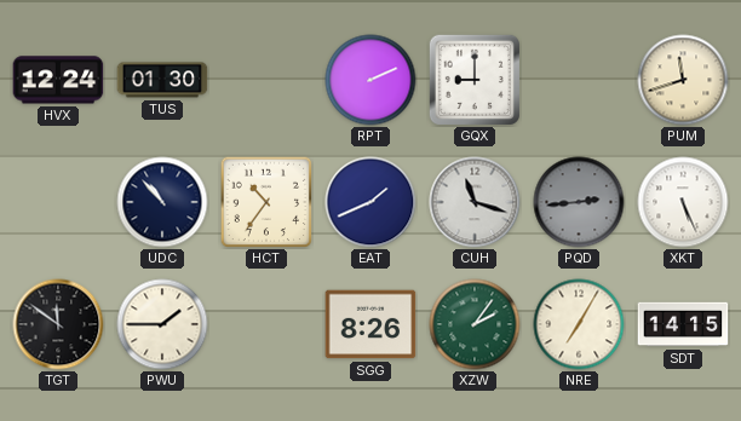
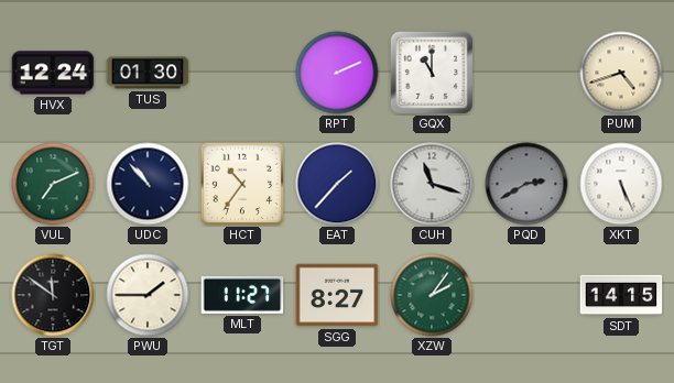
GQX: 9:00 -> 11:00 (431, 72)
PUM: 11:42 -> 4:42 (621, 73)
VUL: none -> 7:11 (53, 184)
EAT: 1:41 -> 1:37 (337, 184)
PQD: 2:44 -> 2:40 (526, 184)
MLT: none -> 11:27 (242, 295)
SGG: 8:26 -> 8:27 (337, 295)
NRE: 7:05 -> none (579, 324)
